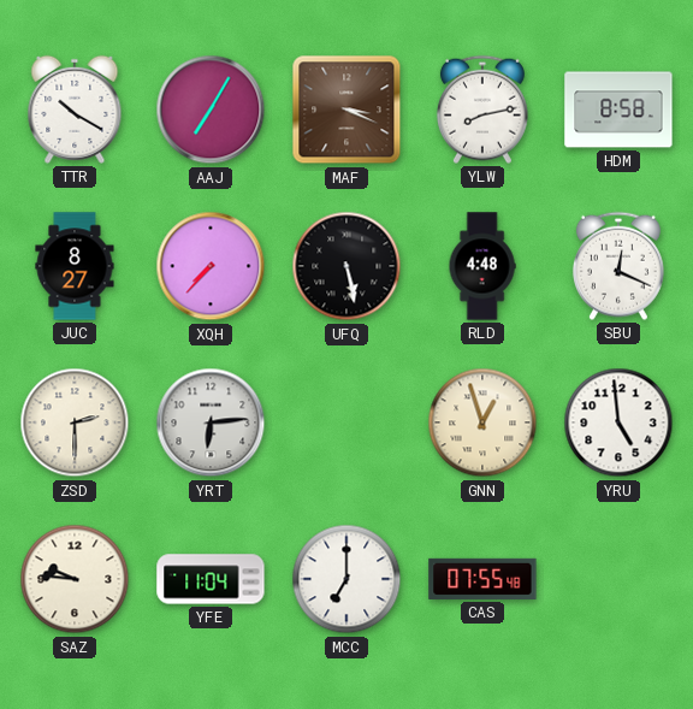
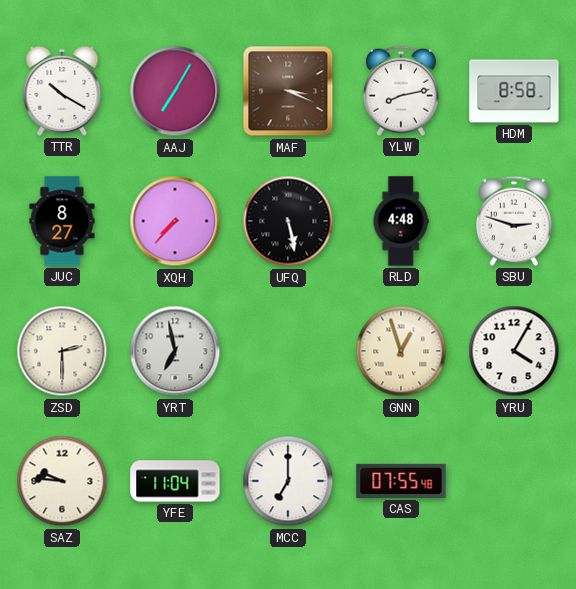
SBU: 12:19 -> 2:48 (514, 221)
YRT: 6:14 -> 6:58 (175, 351)
YRU: 4:59 -> 4:05 (514, 351)
